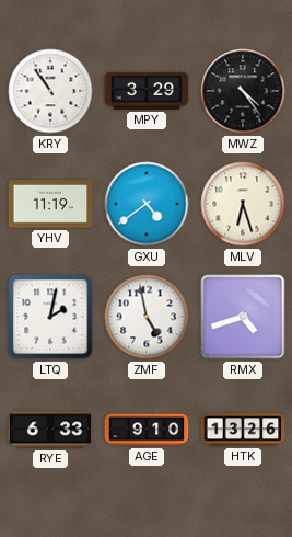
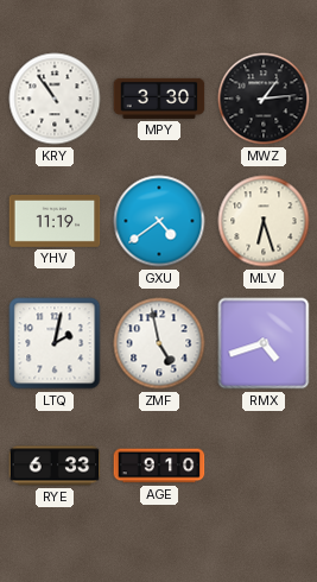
MPY: 3:29 -> 3:30 (159, 99)
MWZ: 4:24 -> 1:14 (264, 99)
HTK: 13:26 -> none (243, 430)
